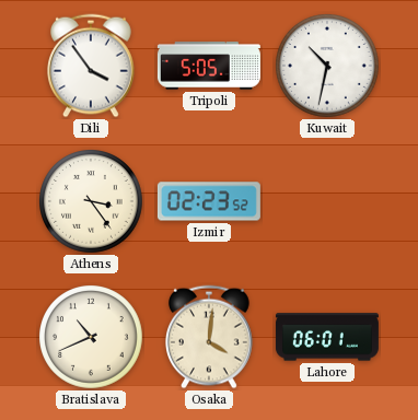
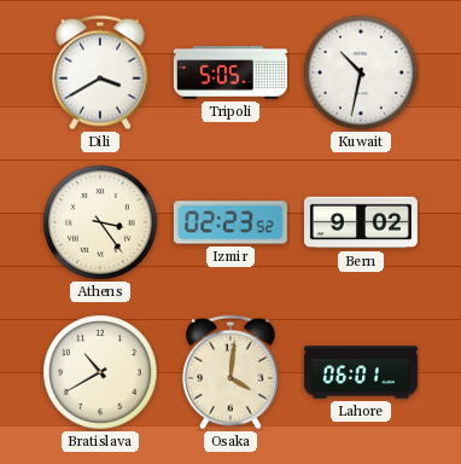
Dili: 3:54 -> 3:40 (101, 72)
Bern: none -> 9:02 (361, 222)
Bratislava: 10:41 -> 10:40 (101, 373)
